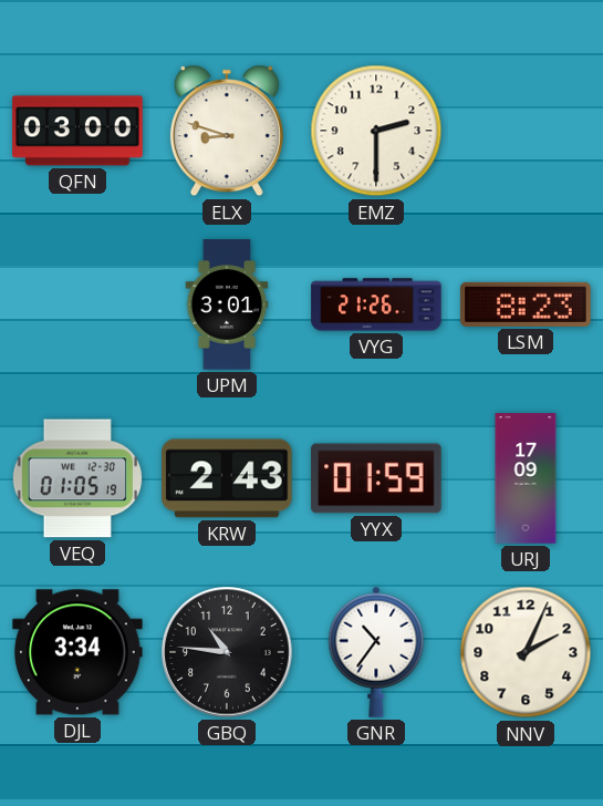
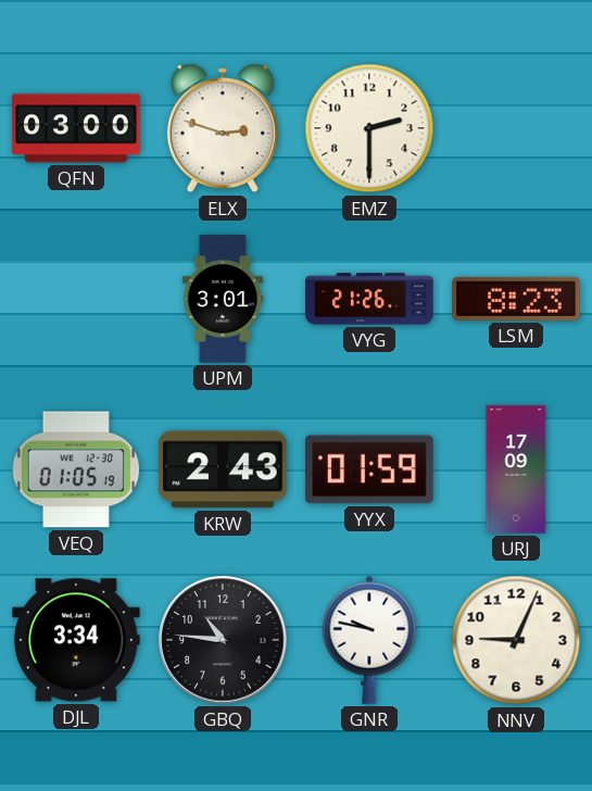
ELX: 8:48 -> 2:48 (223, 128)
GNR: 10:36 -> 9:47 (369, 640)
NNV: 2:04 -> 9:04 (516, 640)
